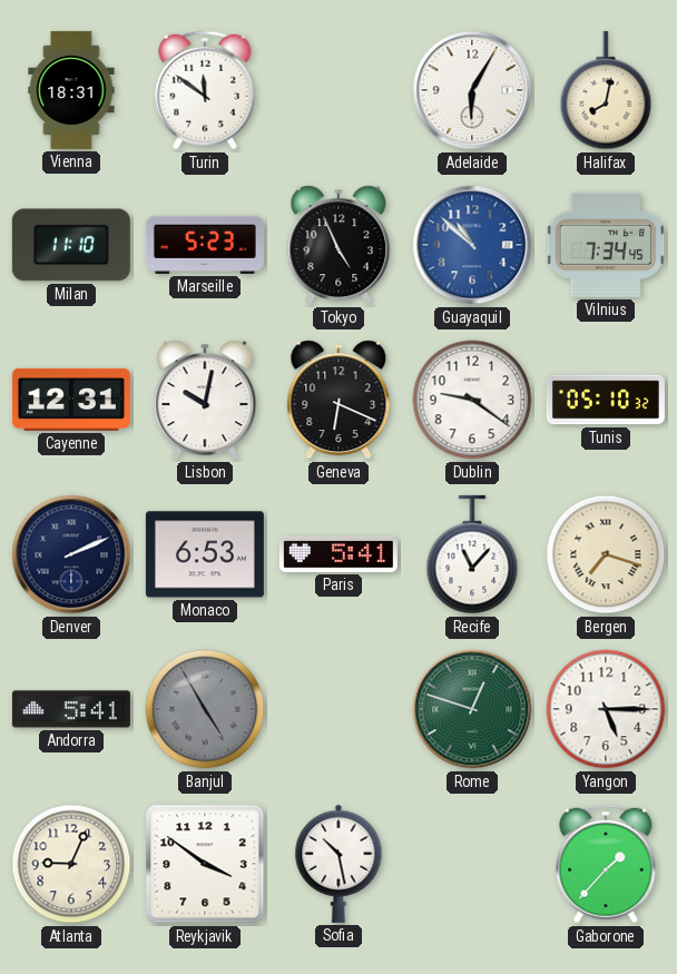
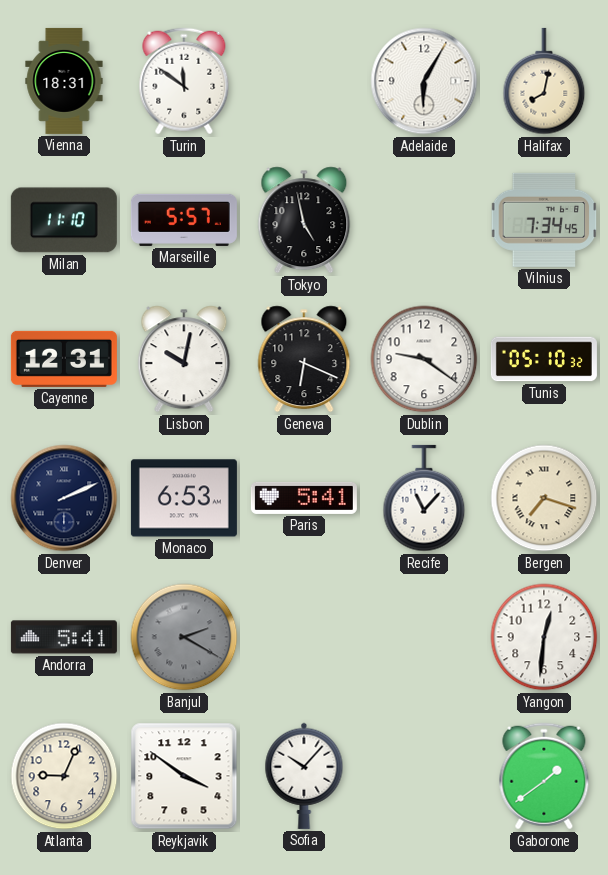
Marseille: 5:23 -> 5:57 (184, 220)
Tokyo: 4:56 -> 4:58 (304, 220)
Guayaquil: 10:52 -> none (472, 245)
Banjul: 4:55 -> 2:20 (184, 637)
Rome: 12:48 -> none (472, 709)
Yangon: 5:15 -> 12:31 (544, 637)
Sofia: 10:28 -> 10:07 (304, 776)
Gaborone: 1:37 -> 1:39 (544, 776)
